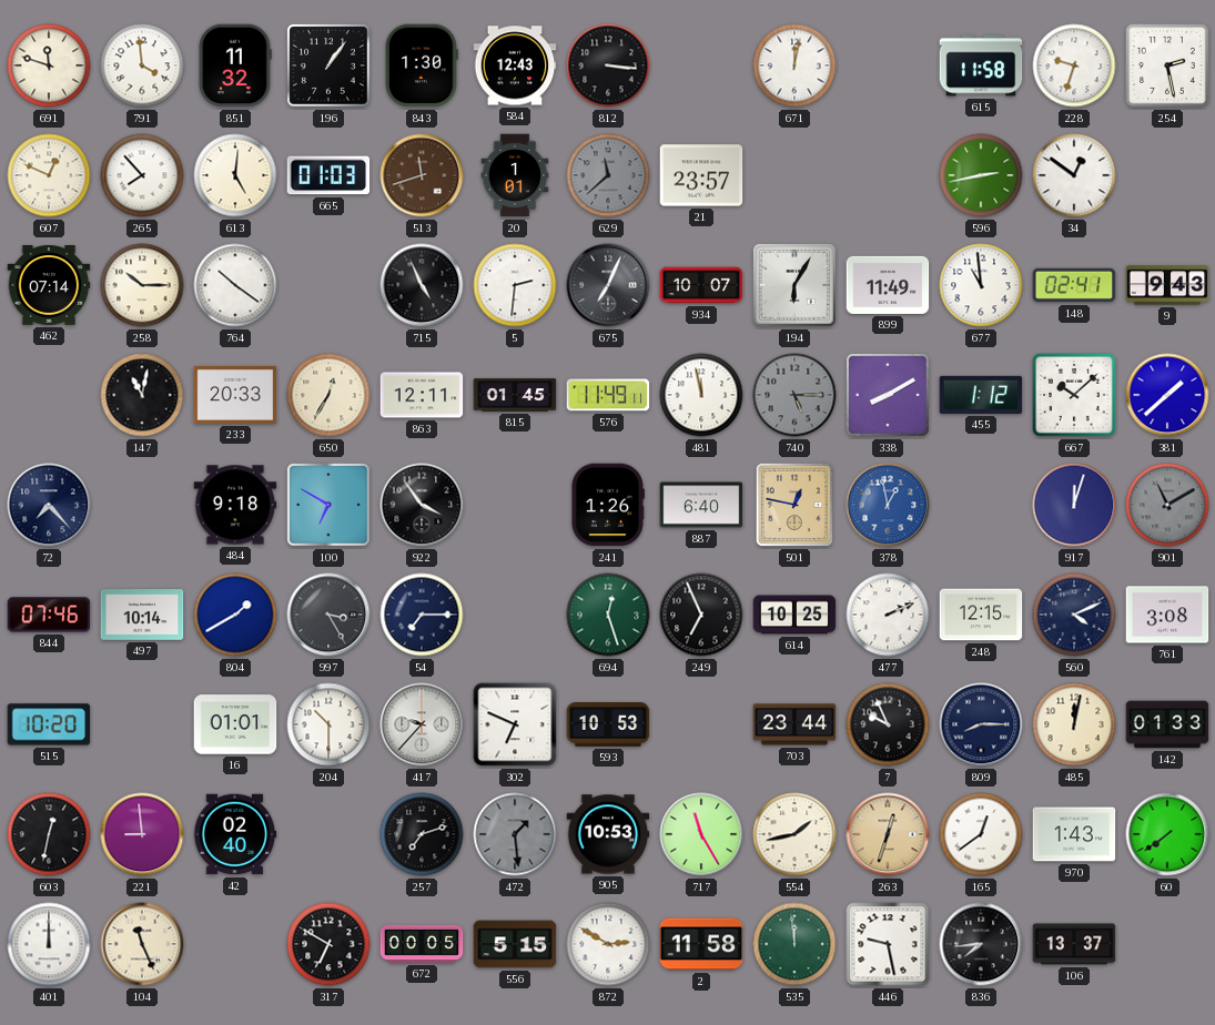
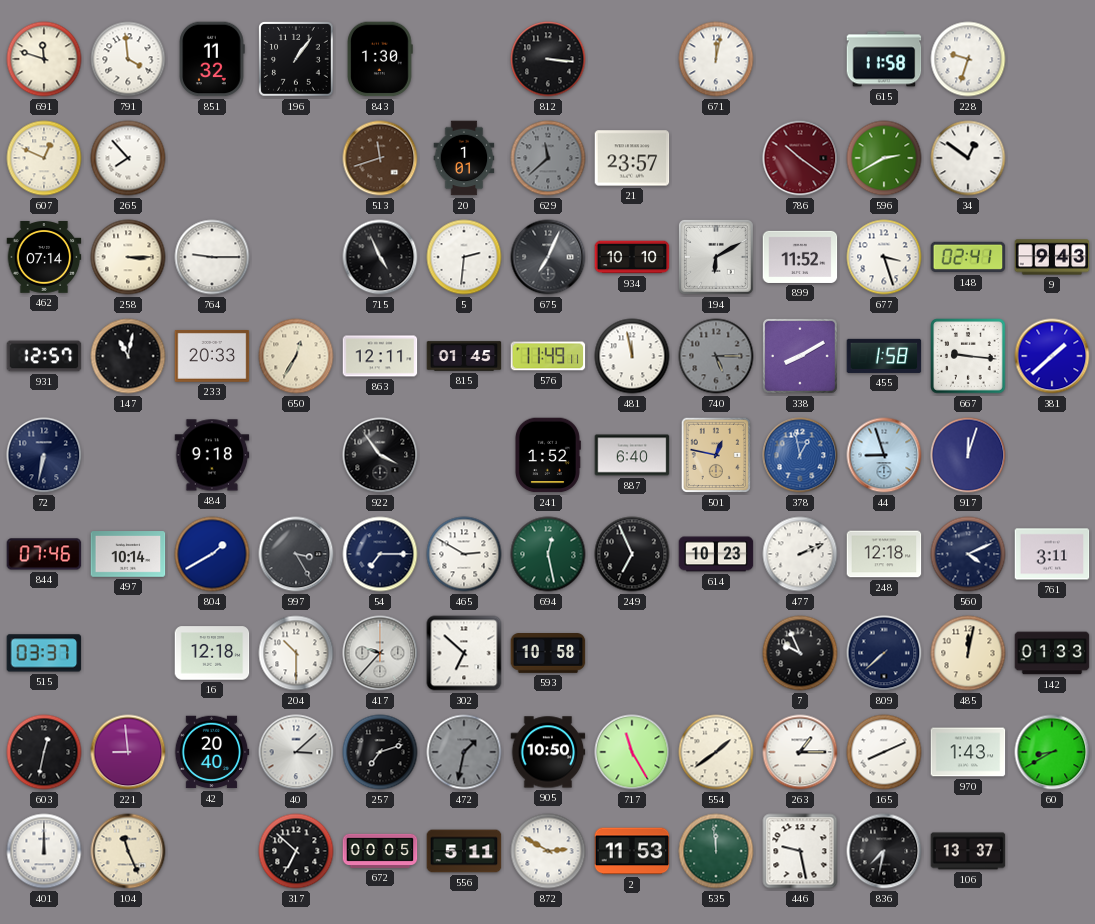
584: 12:43 -> none (515, 65)
254: 2:28 -> none (1167, 65)
613: 5:01 -> none (235, 175)
665: 01:03 -> none (328, 175)
786: none -> 10:21 (800, 158)
596: 2:43 -> 2:40 (884, 158)
258: 10:15 -> 3:15 (128, 257)
764: 10:21 -> 9:15 (212, 257)
934: 10:07 -> 10:10 (632, 257)
194: 6:05 -> 6:10 (716, 257)
899: 11:49 -> 11:52 (800, 257)
677: 10:59 -> 3:27 (884, 257)
931: none -> 12:57 (44, 356)
455: 1:12 -> 1:58 (884, 356)
667: 10:08 -> 9:16 (968, 356)
72: 7:23 -> 6:32 (44, 455)
100: 6:50 -> none (328, 505)
241: 1:26 -> 1:52 (547, 455)
44: none -> 8:57 (884, 455)
901: 11:10 -> none (1167, 505)
465: none -> 2:50 (464, 554)
694: 12:27 -> 12:28 (548, 554)
614: 10:25 -> 10:23 (716, 554)
248: 12:15 -> 12:18 (884, 554)
761: 3:08 -> 3:11 (1052, 554)
515: 10:20 -> 03:37 (44, 653)
16: 01:01 -> 12:18 (212, 653)
302: 6:49 -> 6:52 (464, 653)
593: 10:53 -> 10:58 (548, 654)
703: 23:44 -> none (794, 724)
809: 8:15 -> 7:38 (884, 653)
42: 02:40 -> 20:40 (212, 752)
40: none -> 3:08 (296, 752)
472: 1:29 -> 1:32 (464, 752)
905: 10:53 -> 10:50 (548, 752)
554: 1:43 -> 1:39 (716, 752)
263: 12:33 -> 1:15 (800, 752)
263 dial: champagne -> white (800, 752)
165: 12:39 -> 8:11 (884, 752)
60: 7:39 -> 8:40 (1052, 752)
317: 6:50 -> 6:52 (296, 851)
556: 5:15 -> 5:11 (464, 851)
2: 11:58 -> 11:53 (632, 851)
836: 7:44 -> 7:32 (884, 851)
